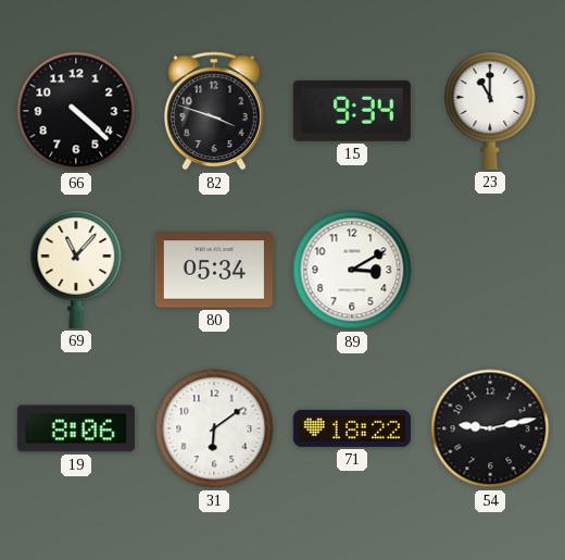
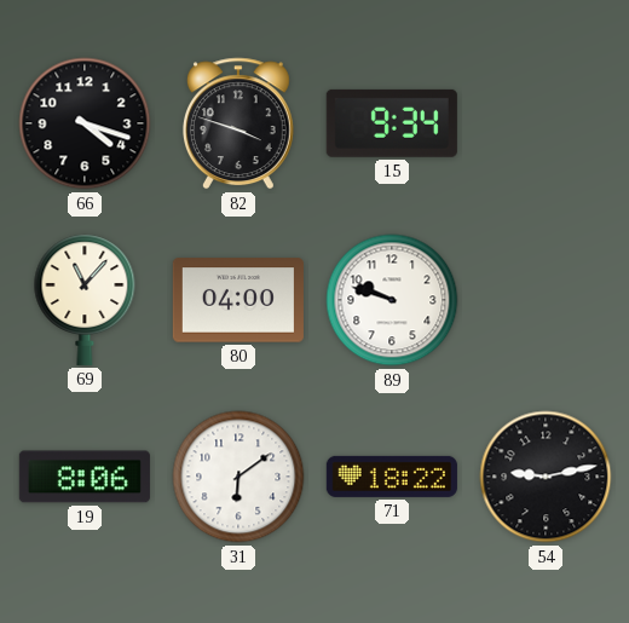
66: 4:22 -> 4:18 (85, 123)
23: 11:00 -> none (490, 111)
80: 05:34 -> 04:00 (238, 300)
89: 3:10 -> 9:48 (392, 300)
